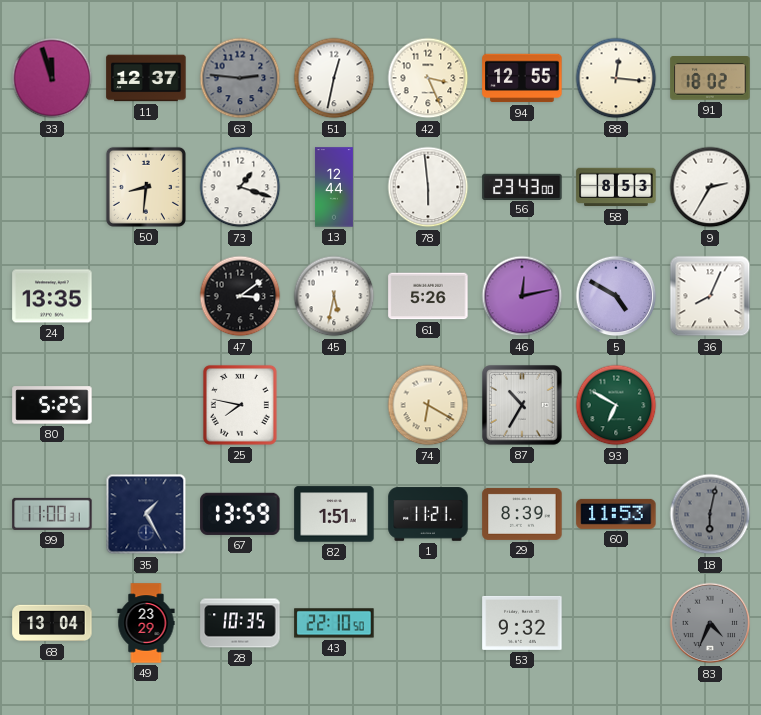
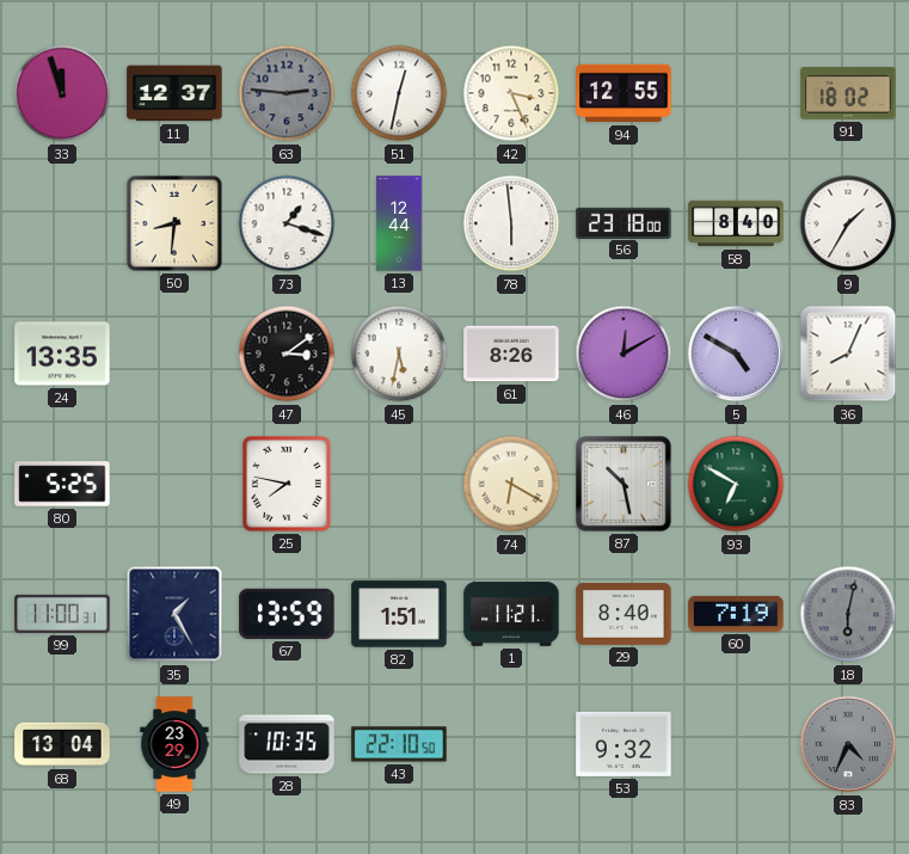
88: 12:16 -> none (616, 78)
56: 23:43 -> 23:18 (624, 222)
58: 8:53 -> 8:40 (736, 223)
9: 2:35 -> 1:35 (848, 223)
61: 5:26 -> 8:26 (511, 354)
46: 12:13 -> 12:10 (624, 354)
87: 10:35 -> 10:28 (625, 485)
29: 8:39 -> 8:40 (624, 614)
60: 11:53 -> 7:19 (736, 614)
